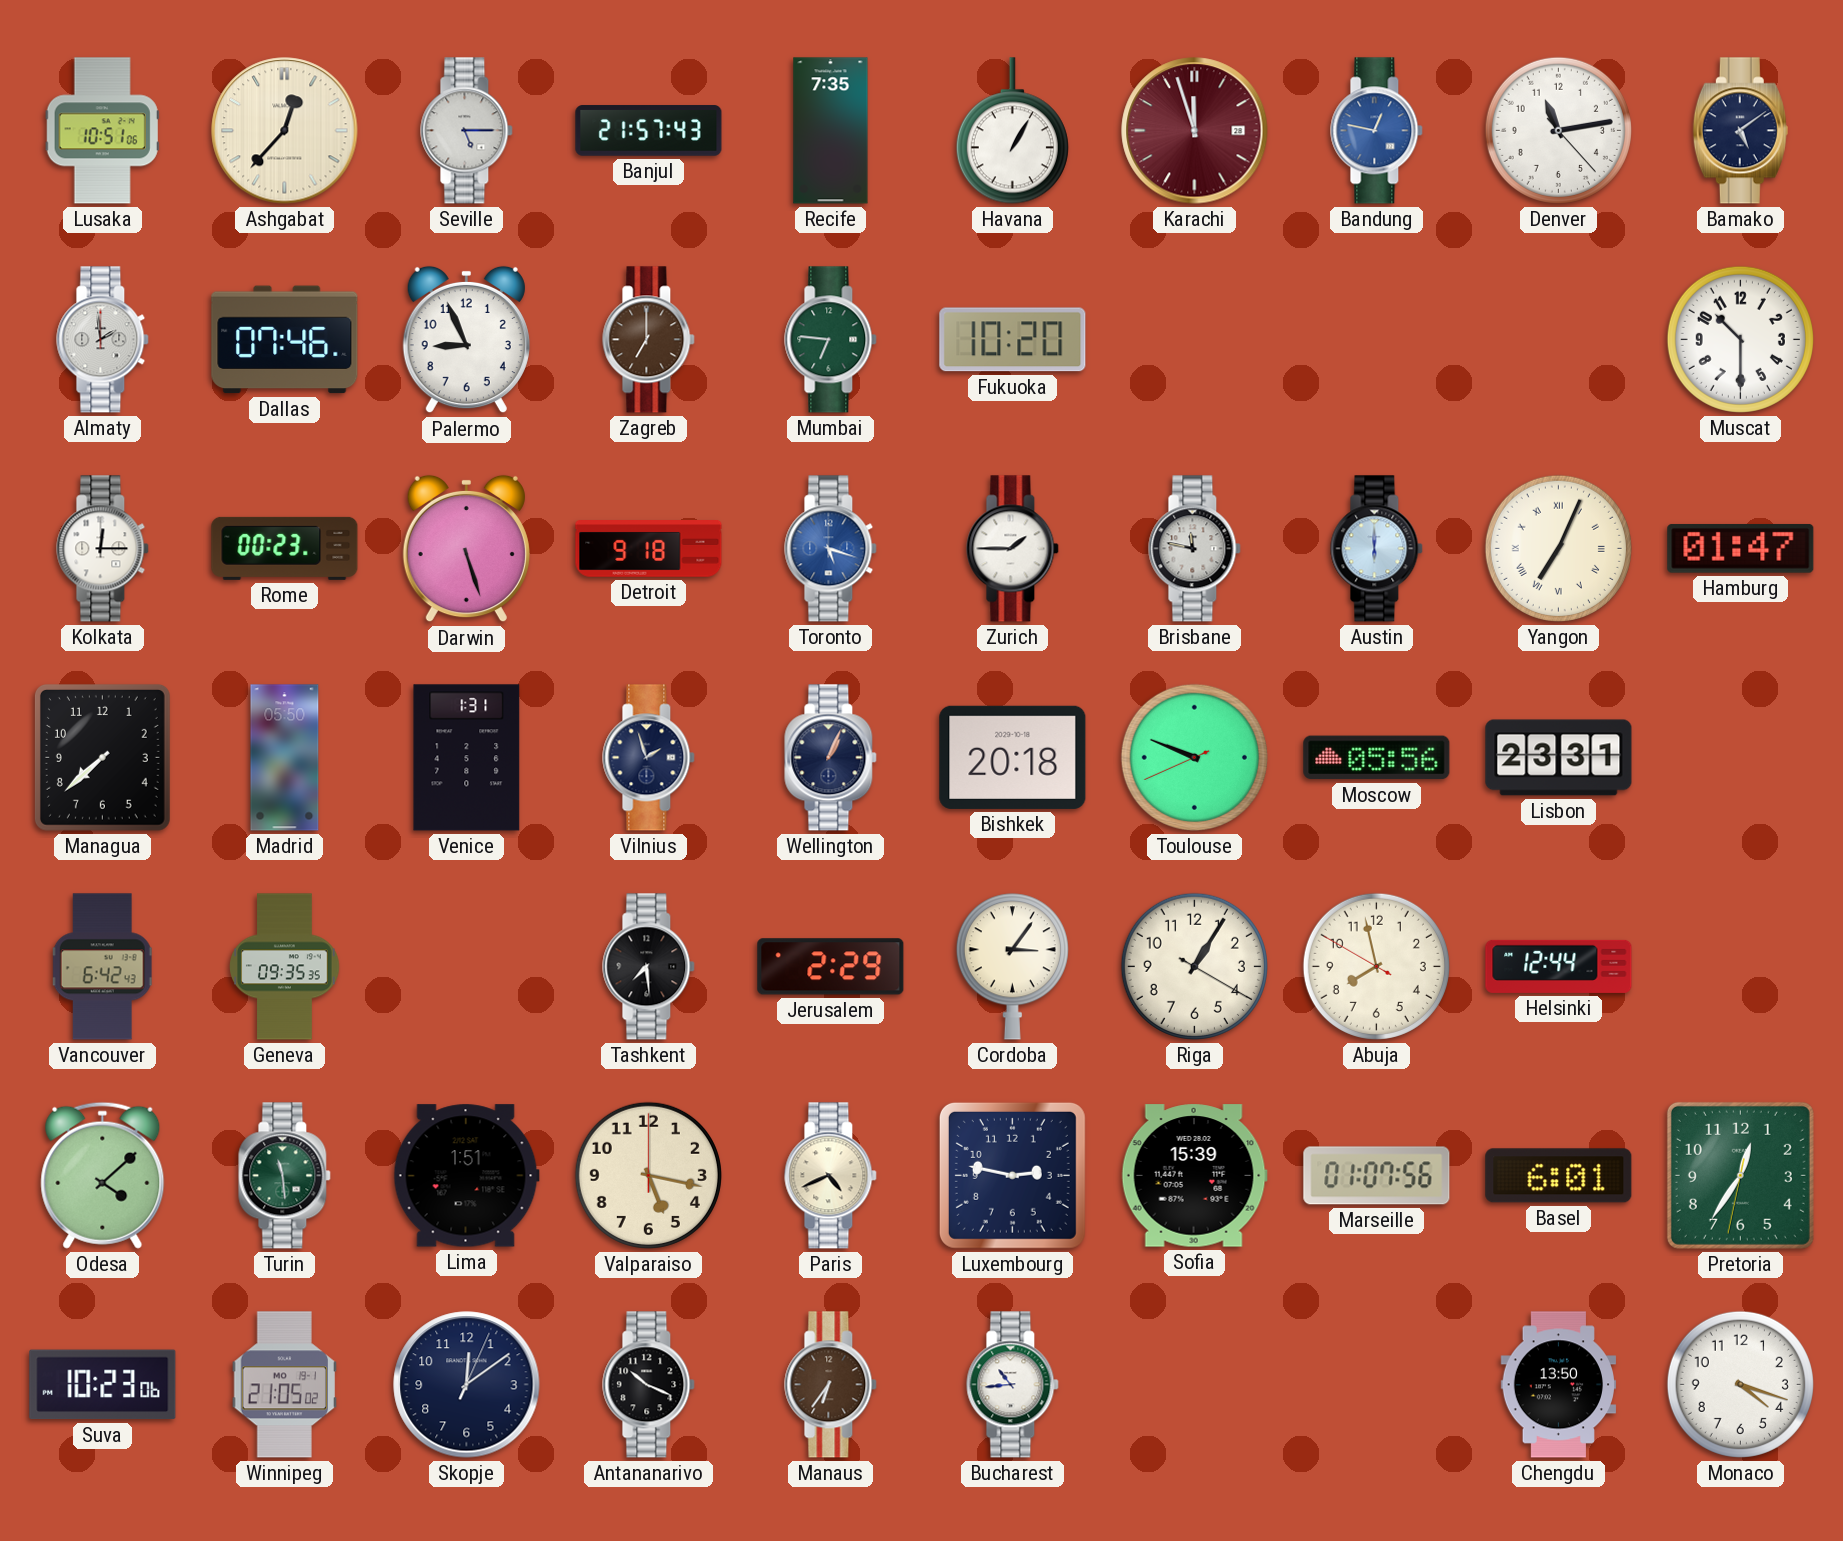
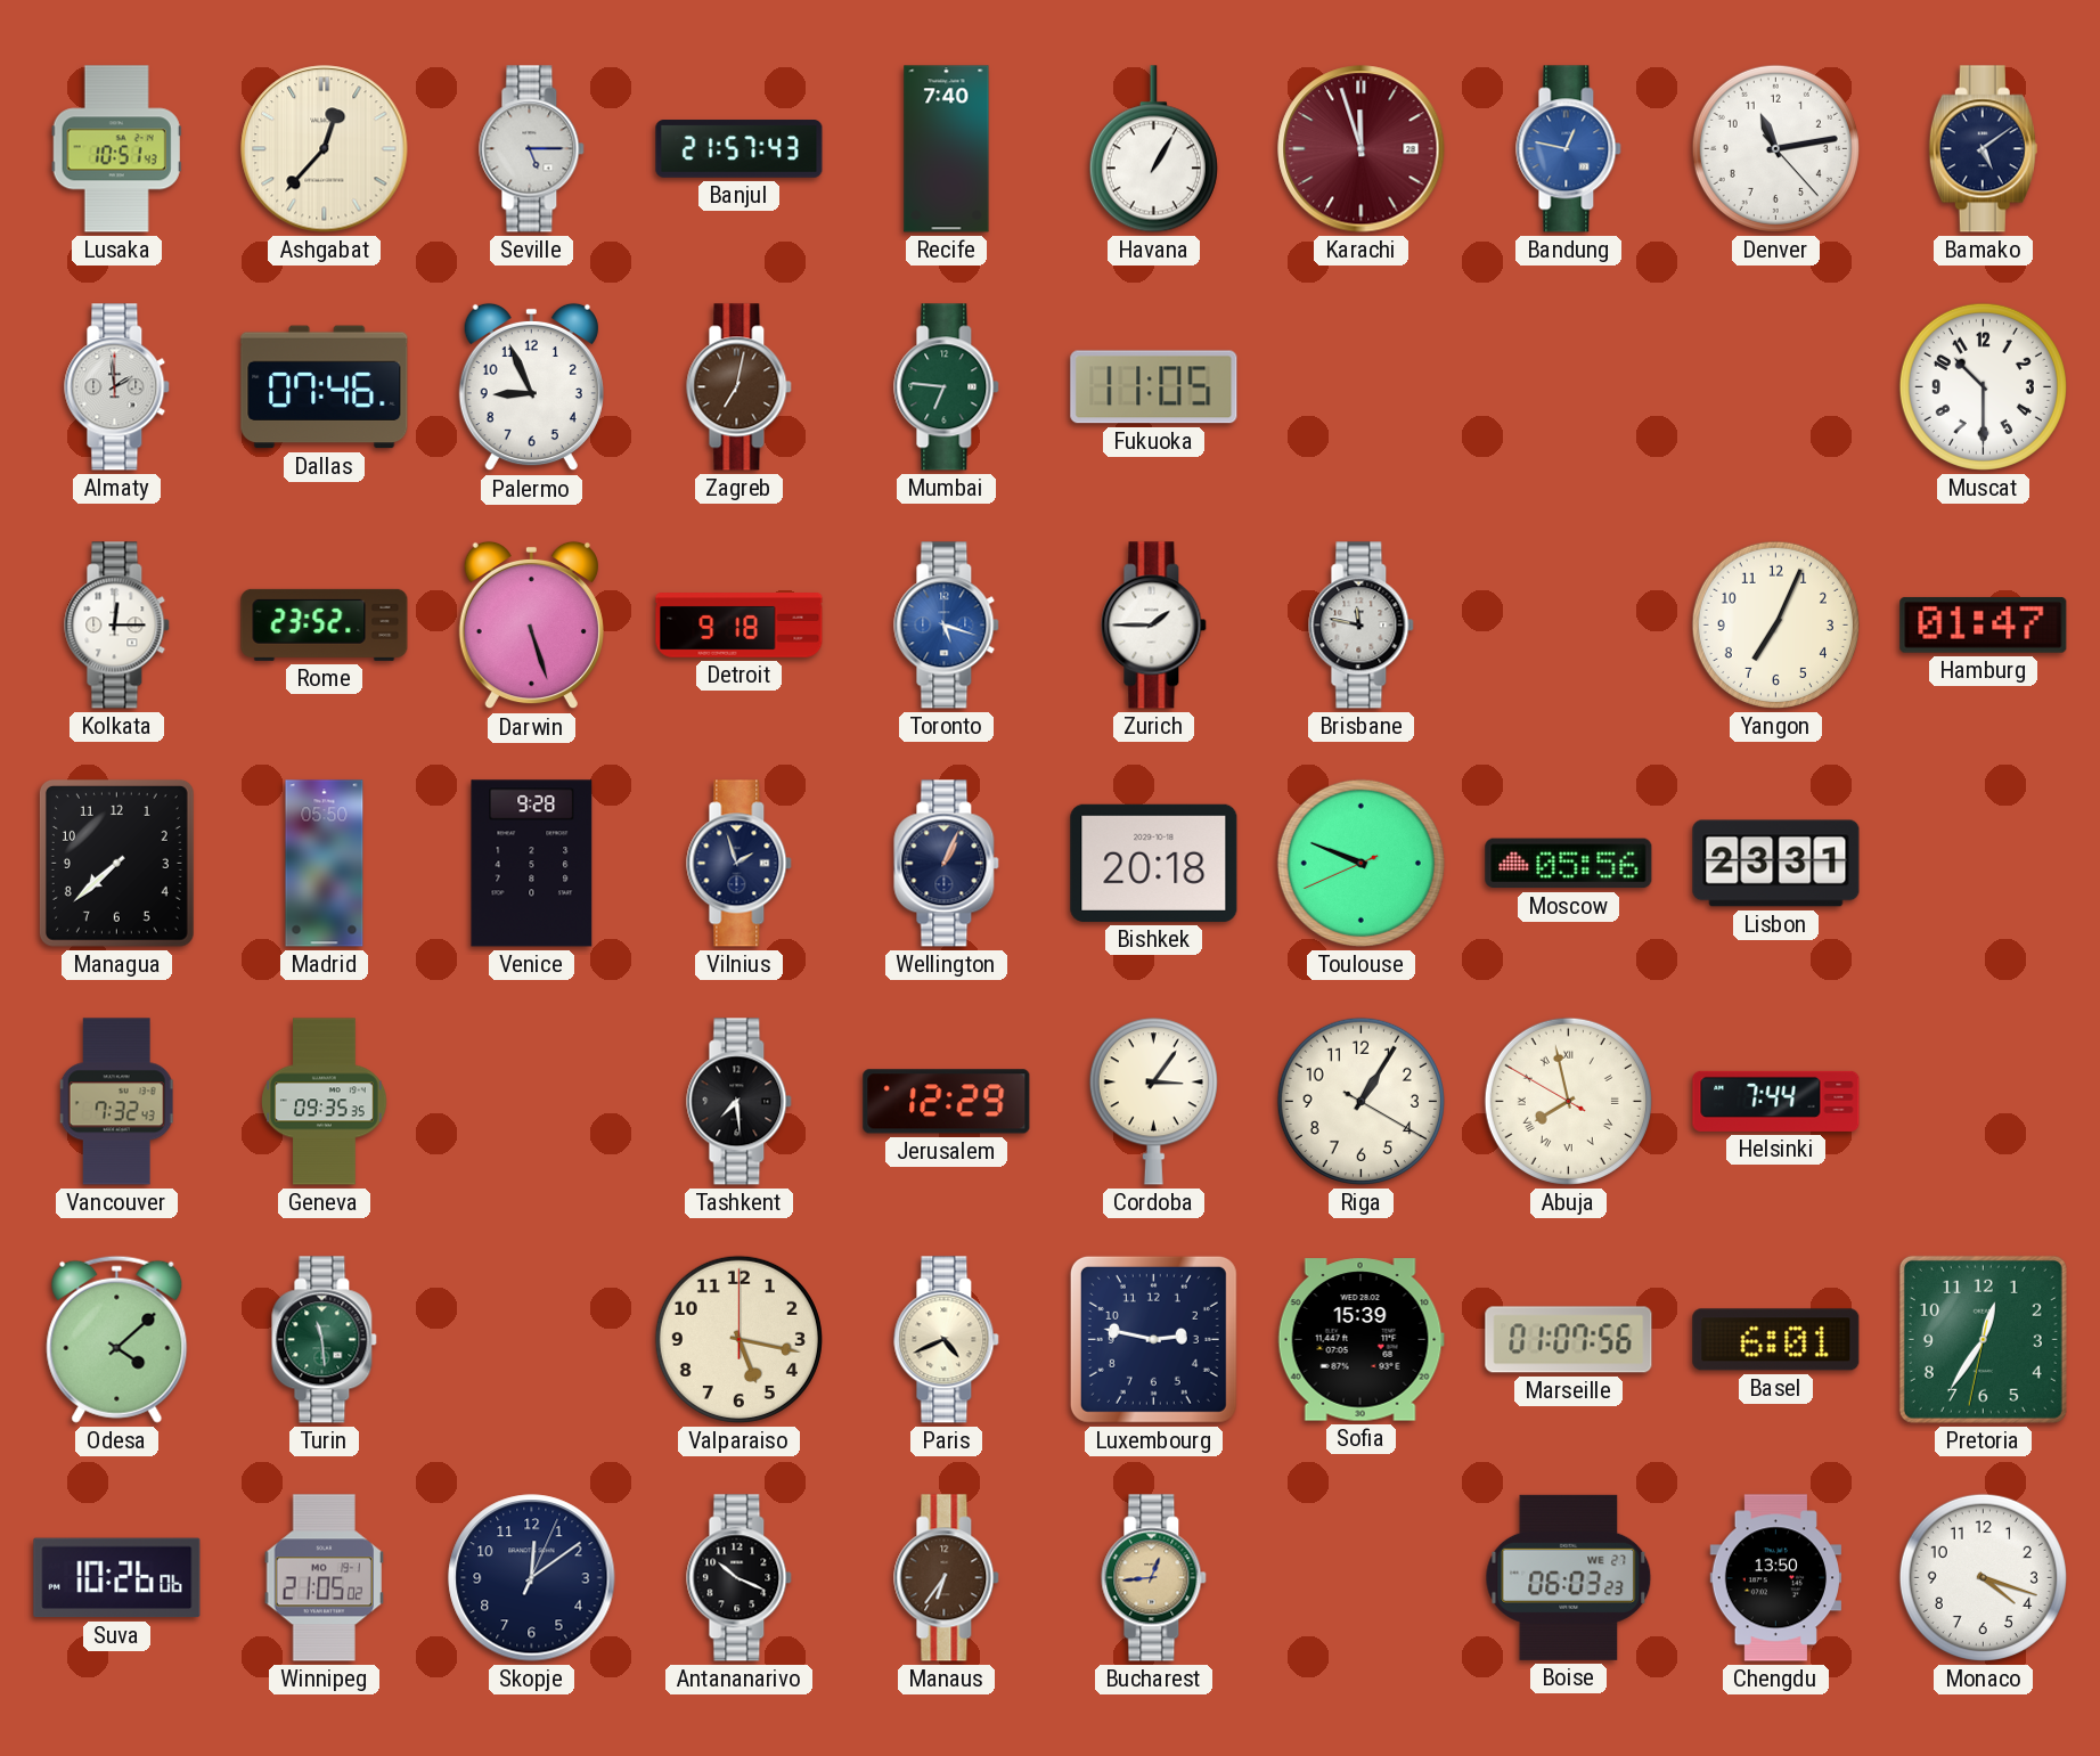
Lusaka: 10:51:06 -> 10:51:43 (116, 149)
Recife: 7:35 -> 7:40 (947, 149)
Zagreb: 7:00 -> 7:02 (740, 387)
Fukuoka: 10:20 -> 11:05 (1154, 387)
Rome: 00:23 -> 23:52 (325, 624)
Austin: 6:00 -> none (1377, 549)
Yangon numerals: Roman -> Arabic (1775, 624)
Venice: 1:31 -> 9:28 (532, 864)
Vancouver: 6:42 -> 7:32 (116, 1102)
Jerusalem: 2:29 -> 12:29 (947, 1102)
Abuja numerals: Arabic -> Roman (1568, 1101)
Helsinki: 12:44 -> 7:44 (1776, 1101)
Lima: 1:51 -> none (466, 1176)
Suva: 10:23 -> 10:26 (117, 1578)
Bucharest: 10:44 -> 12:44 (1154, 1578)
Bucharest dial: white -> champagne (1154, 1578)
Boise: none -> 06:03 (1569, 1577)
